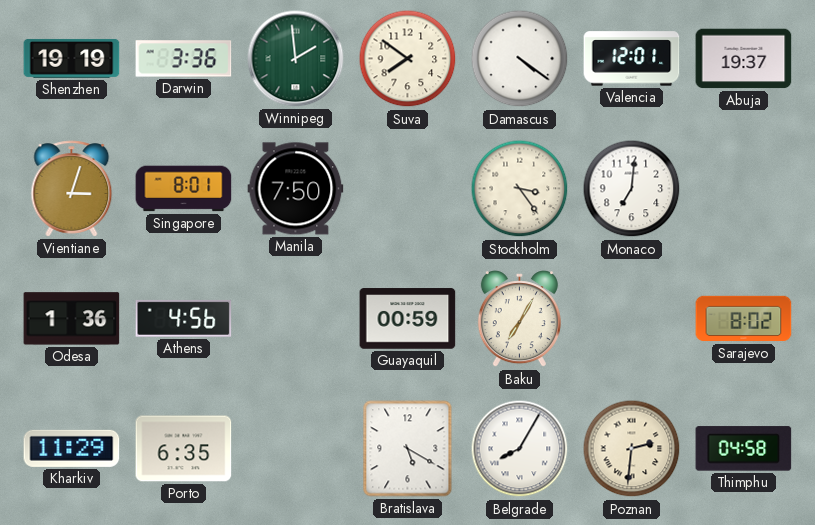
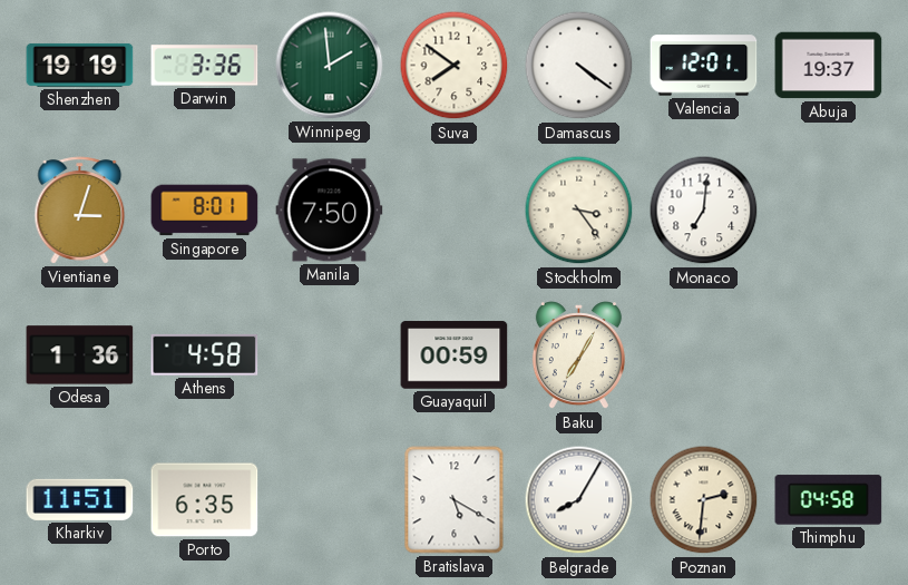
Athens: 4:56 -> 4:58 (205, 354)
Sarajevo: 8:02 -> none (744, 319)
Kharkiv: 11:29 -> 11:51 (80, 499)
